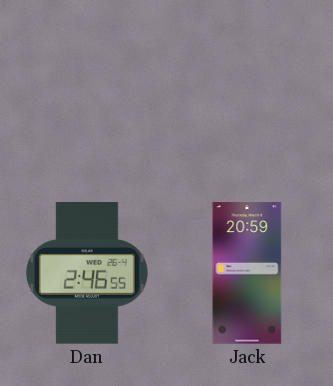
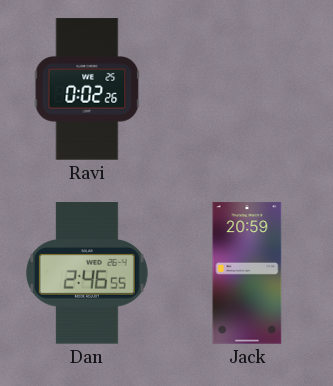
Ravi: none -> 0:02 (87, 89)
